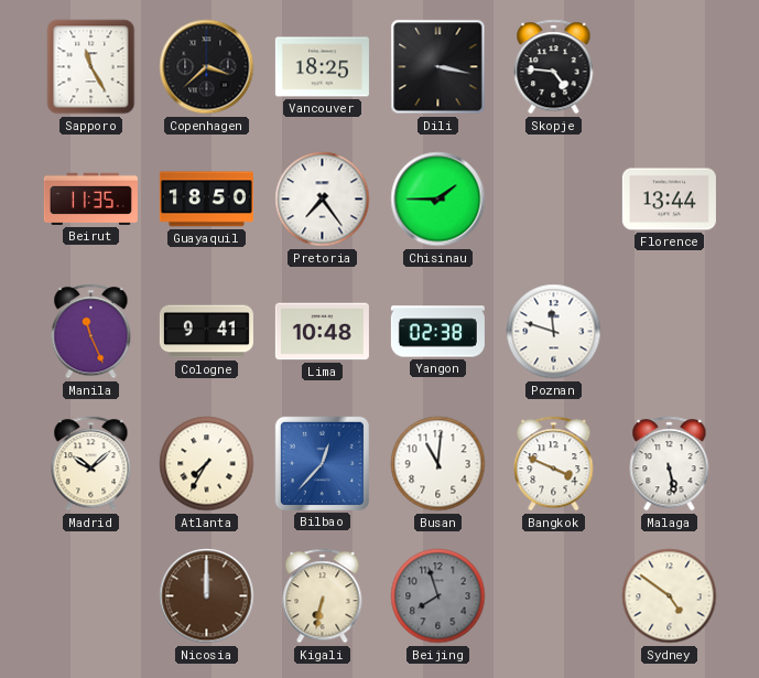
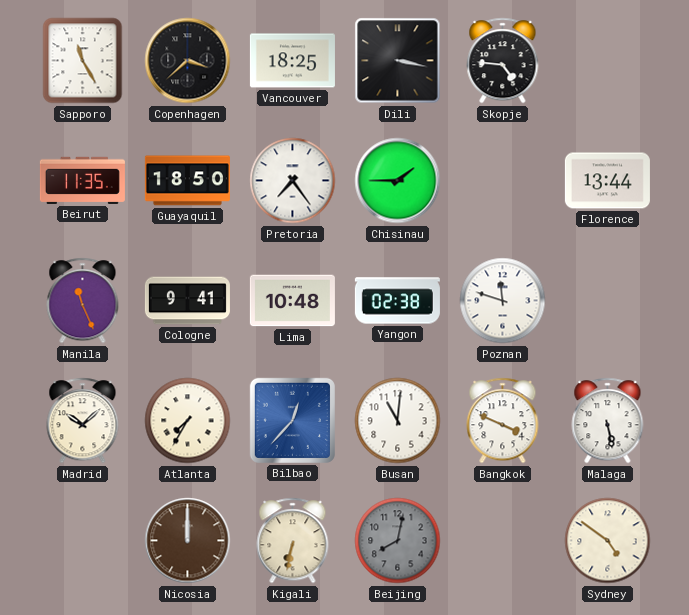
Beijing: 7:57 -> 8:02 (398, 541)
